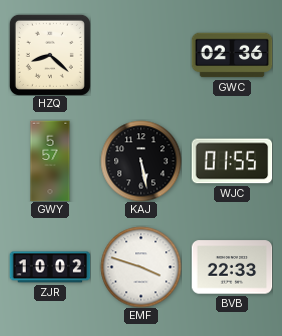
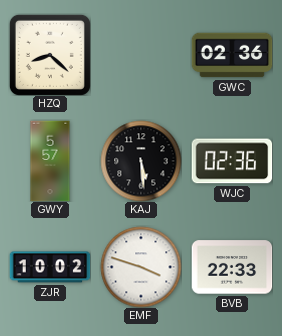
KAJ: 5:28 -> 5:29 (141, 161)
WJC: 01:55 -> 02:36 (232, 161)
